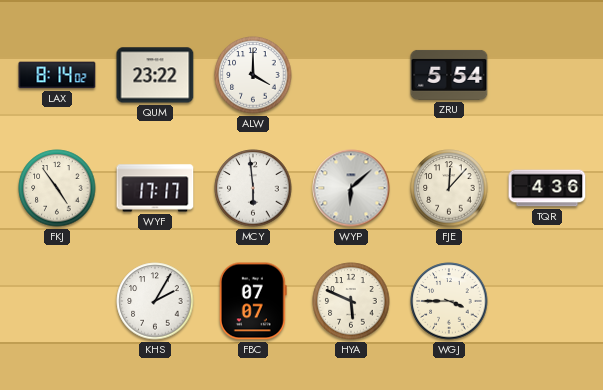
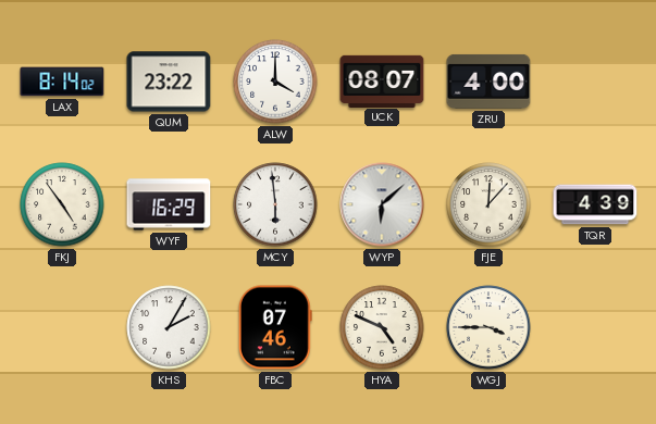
UCK: none -> 08:07 (382, 80)
ZRU: 5:54 -> 4:00 (488, 82)
WYF: 17:17 -> 16:29 (169, 204)
TQR: 4:36 -> 4:39 (595, 204)
FBC: 07:07 -> 07:46 (275, 327)
HYA: 5:49 -> 4:49 (382, 327)
